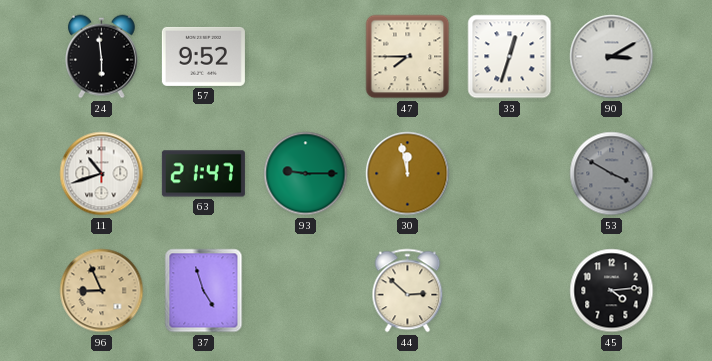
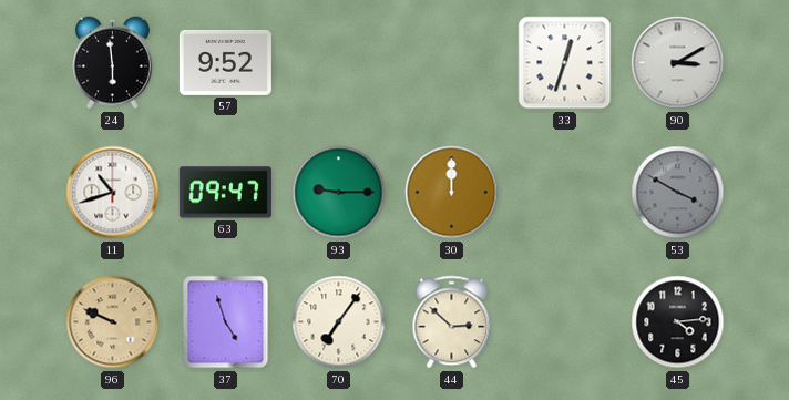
47: 7:45 -> none (408, 57)
63: 21:47 -> 09:47 (225, 193)
30: 11:58 -> 12:00 (452, 193)
96: 8:56 -> 9:49 (113, 322)
70: none -> 7:06 (339, 322)
